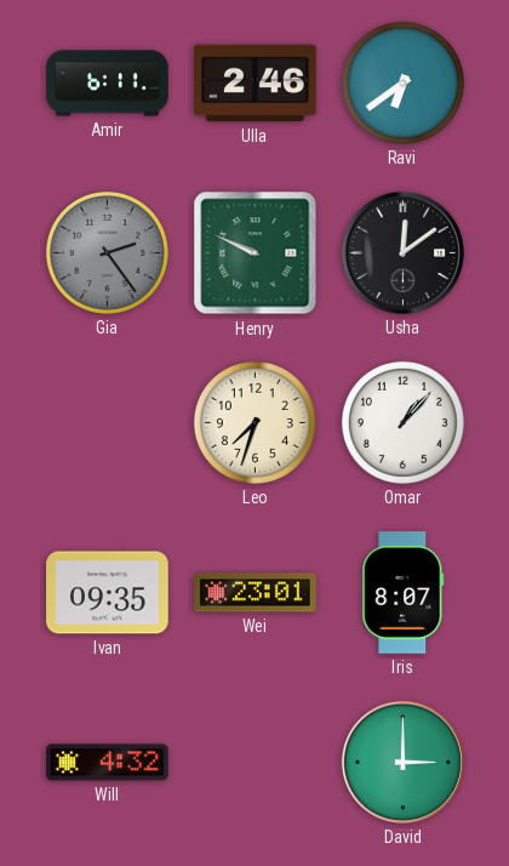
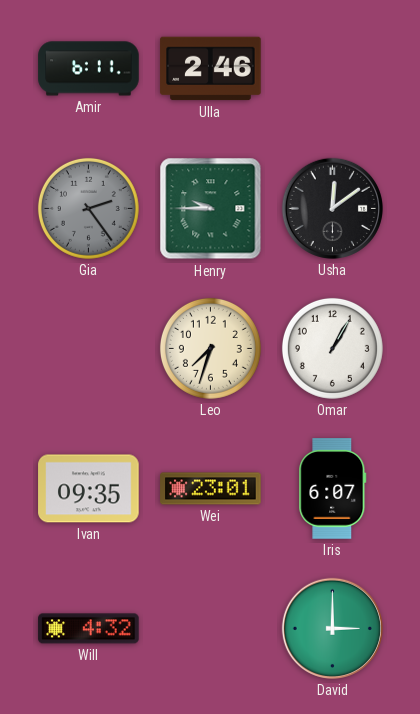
Ravi: 6:39 -> none (402, 82)
Henry: 9:49 -> 9:45 (211, 209)
Omar: 1:07 -> 1:05 (332, 348)
Iris: 8:07 -> 6:07 (333, 489)
